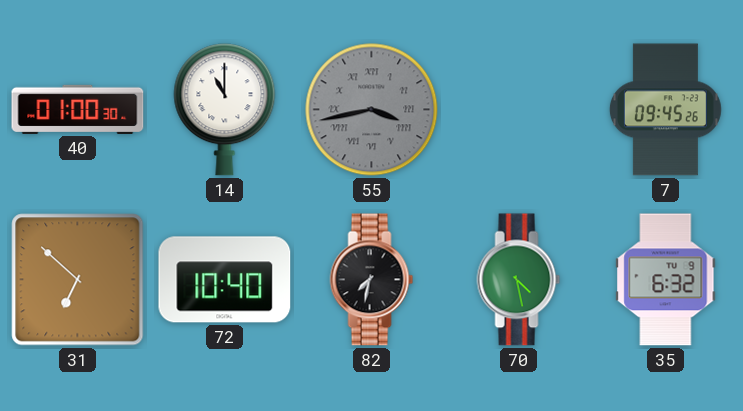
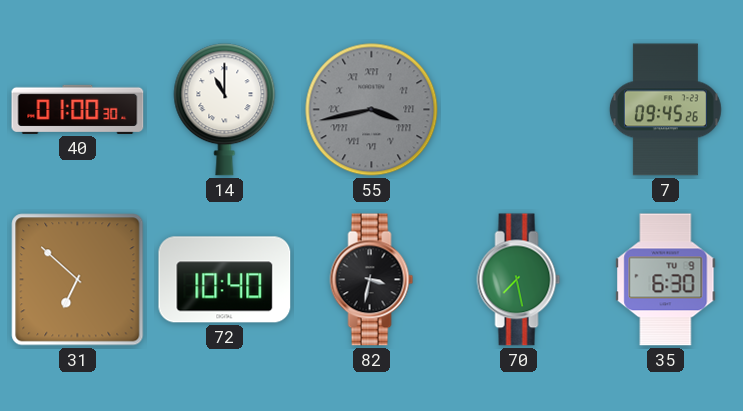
82: 7:32 -> 3:32 (372, 280)
70: 4:28 -> 7:28 (519, 280)
35: 6:32 -> 6:30 (666, 280)
